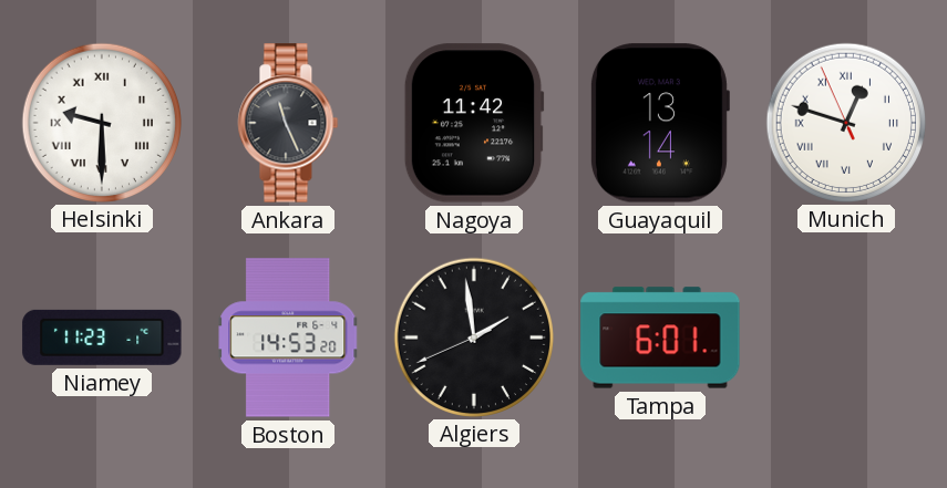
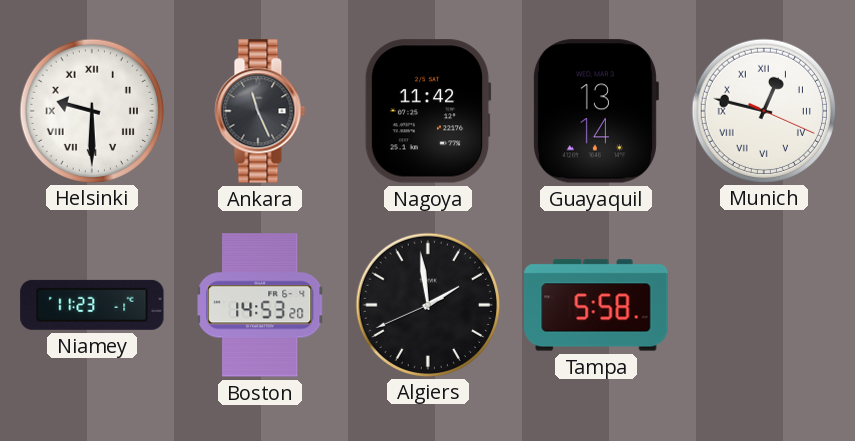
Munich: 12:47:56 -> 12:47:19 (763, 110)
Tampa: 6:01 -> 5:58 (596, 305)
